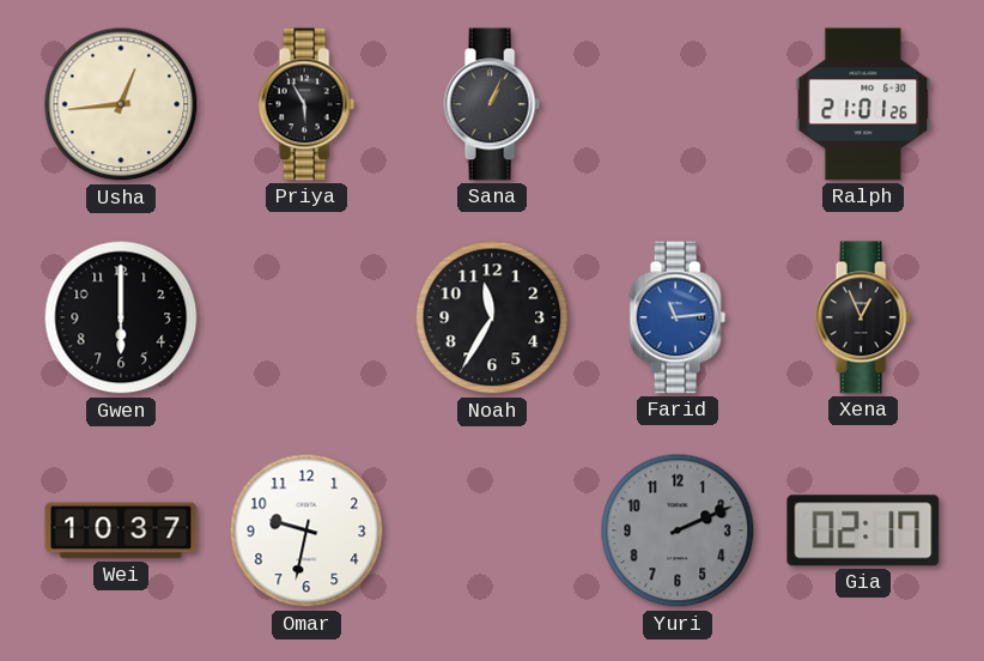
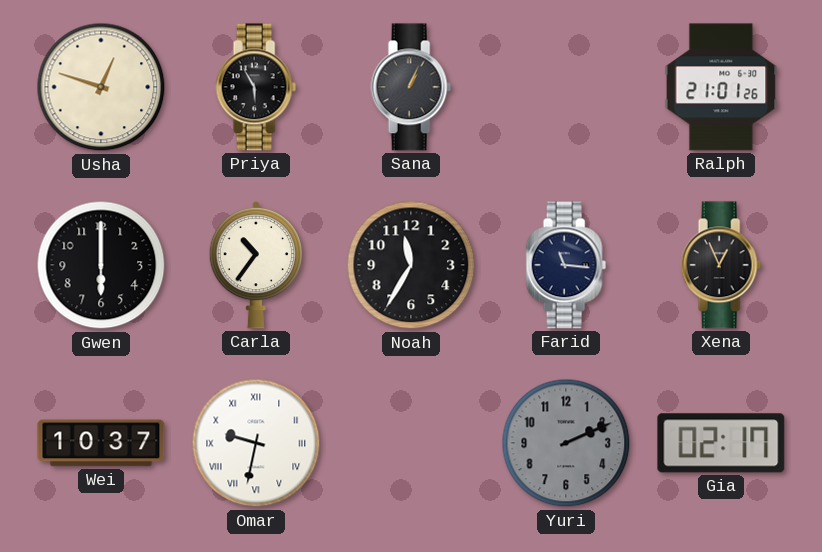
Usha: 12:44 -> 12:48 (101, 87)
Carla: none -> 10:36 (255, 265)
Farid: 11:14 -> 11:16 (566, 265)
Farid dial: blue -> navy (566, 265)
Omar numerals: Arabic -> Roman (256, 443)
